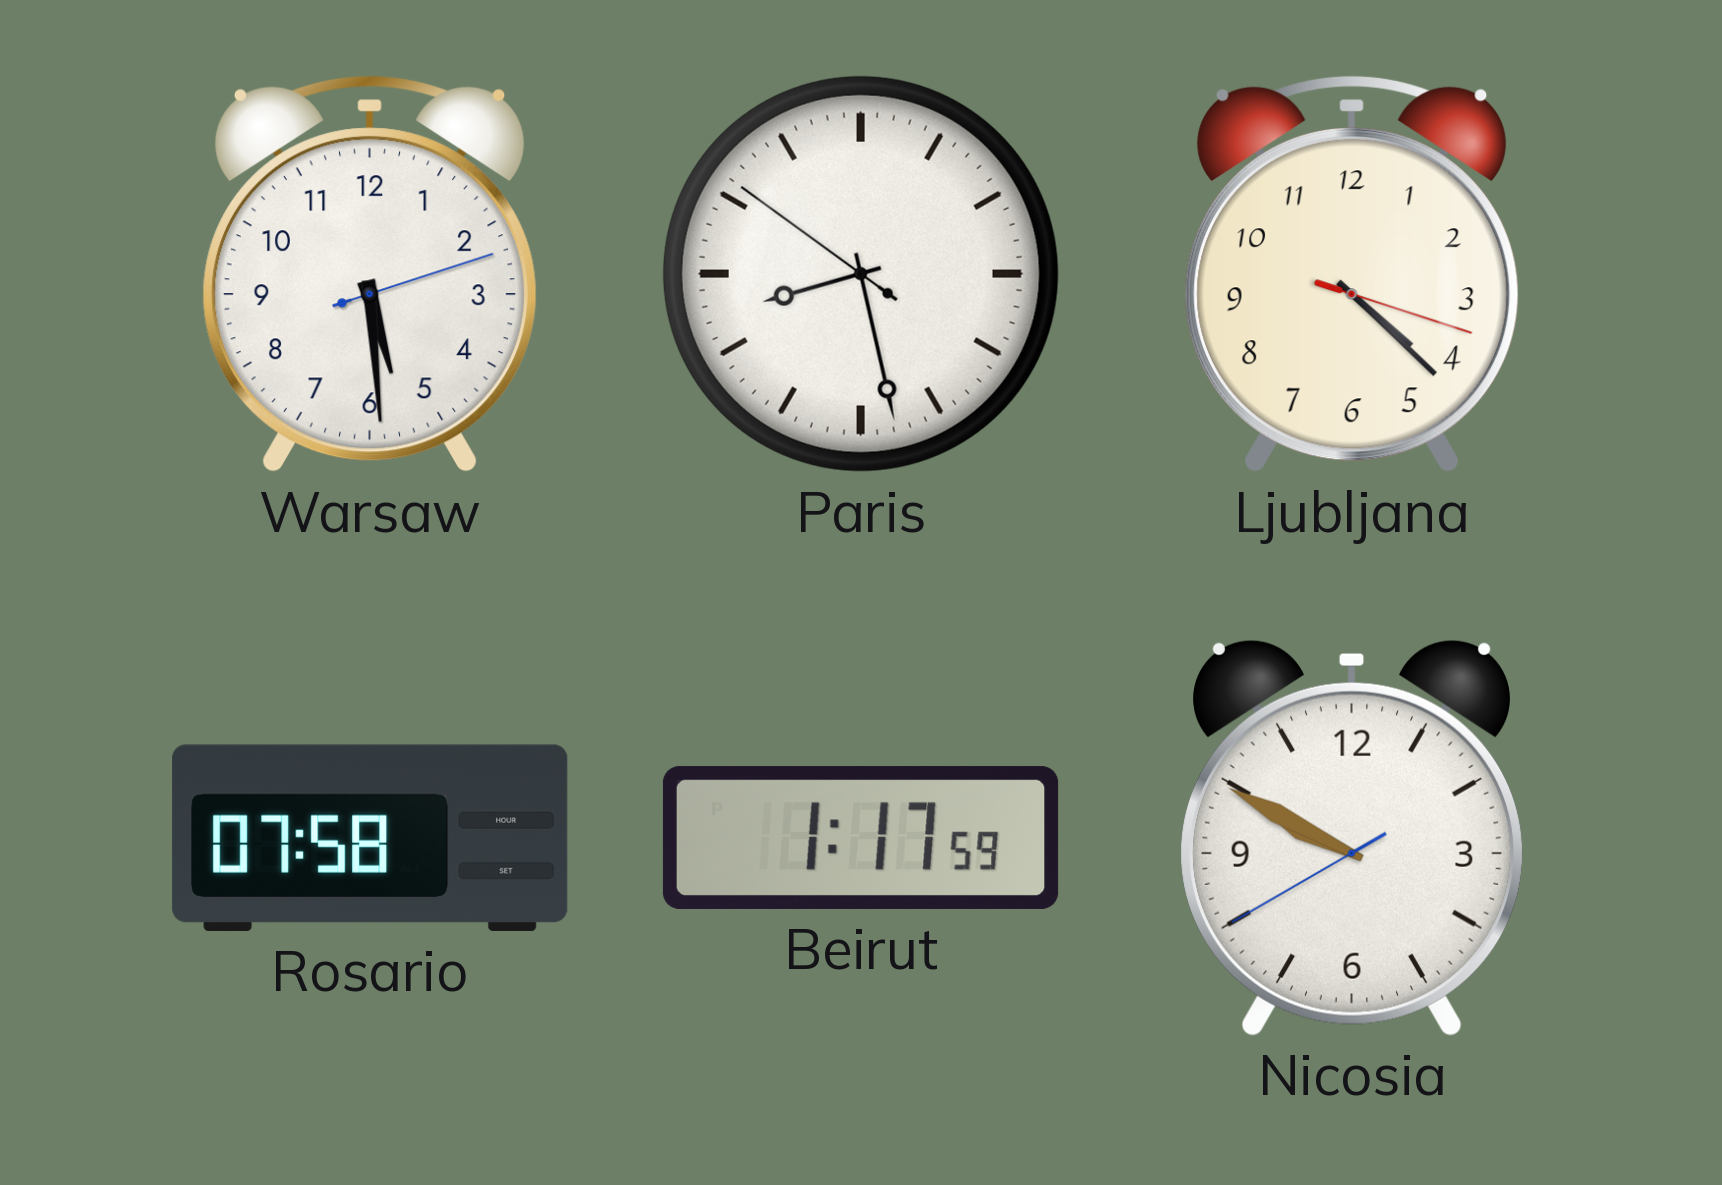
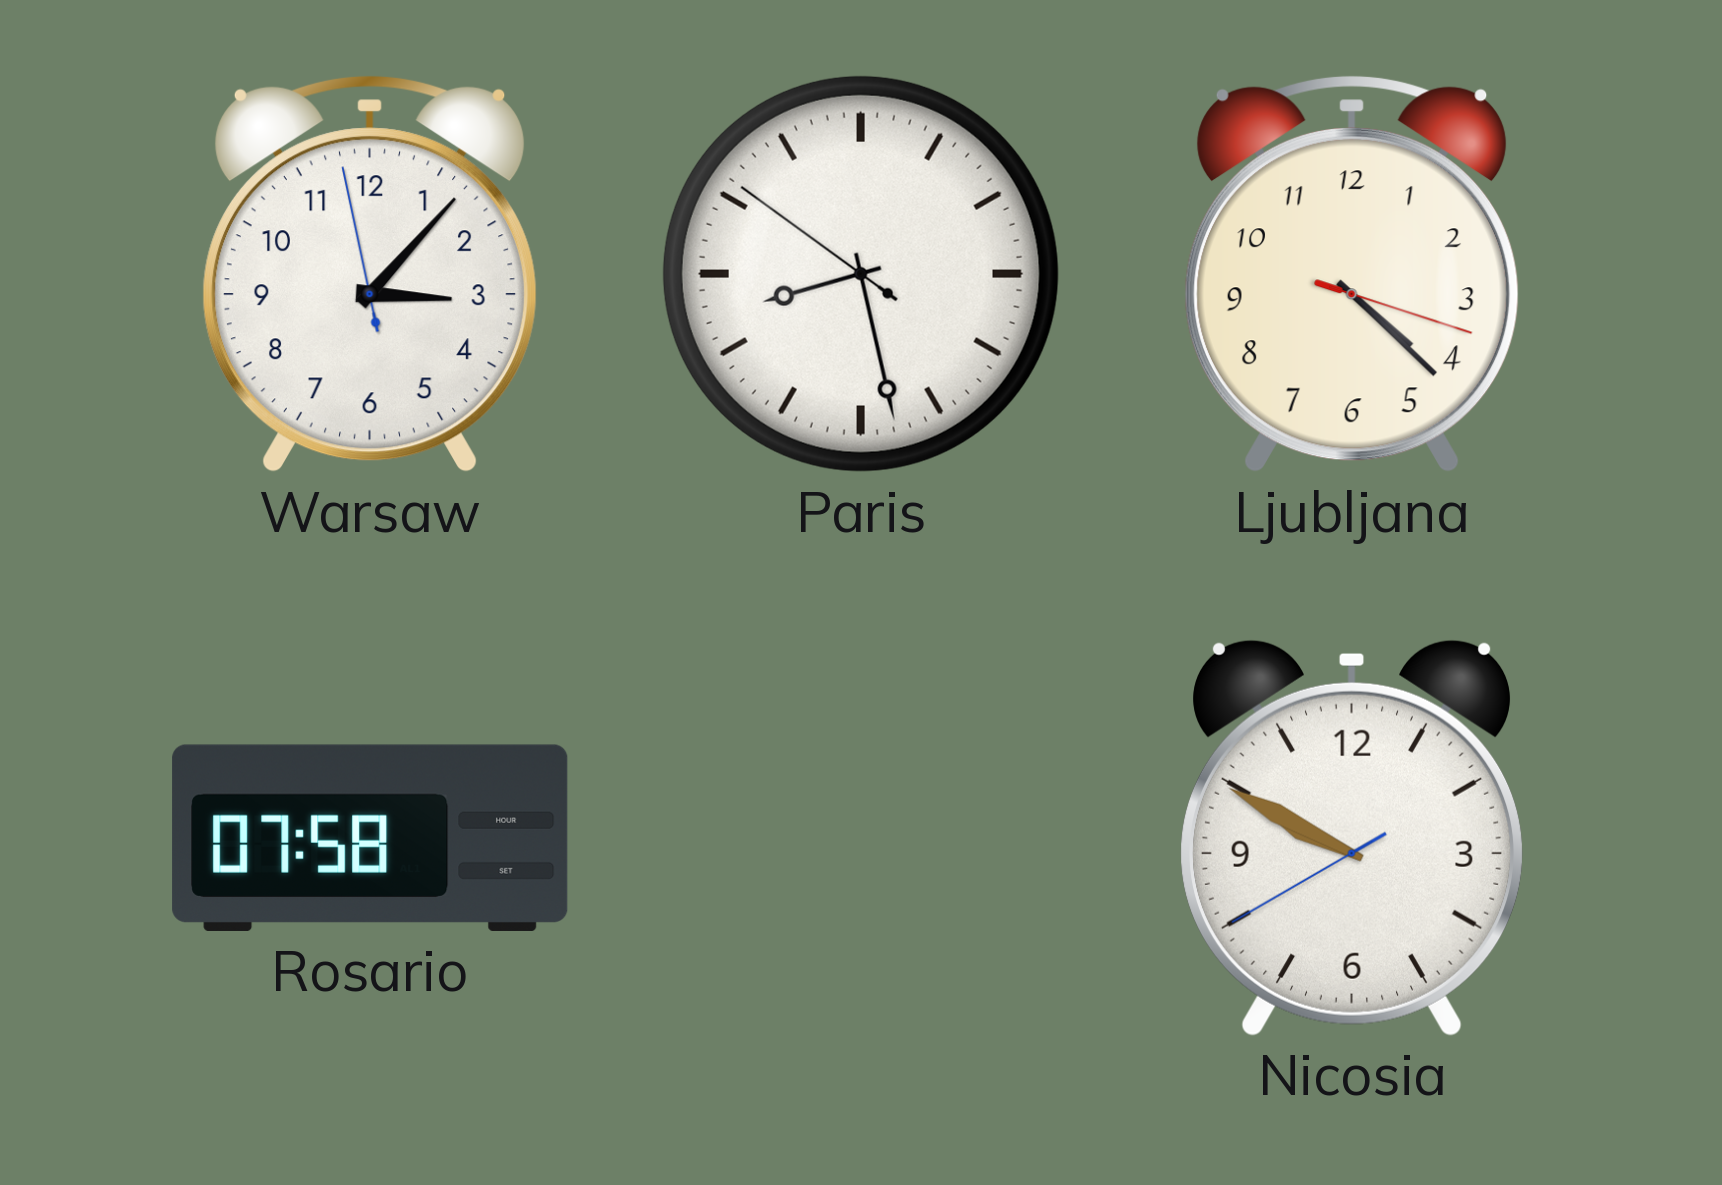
Warsaw: 5:29 -> 3:06 (370, 274)
Beirut: 1:17 -> none (861, 838)
